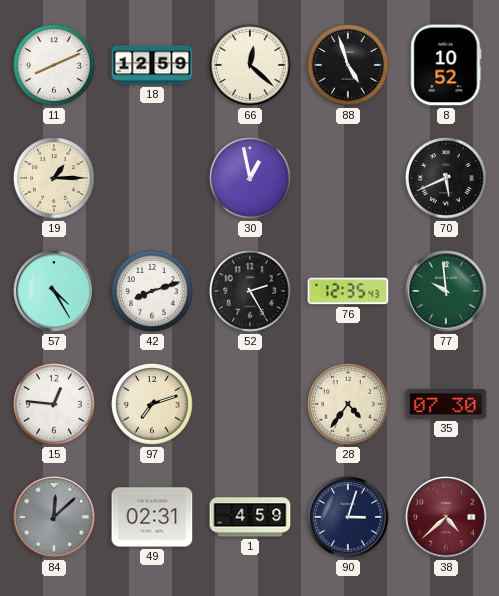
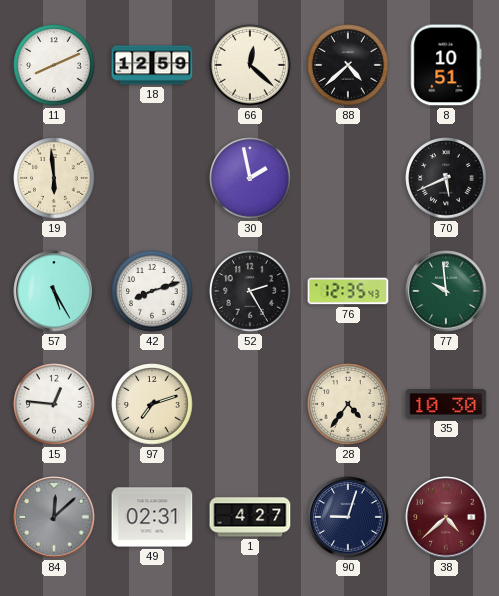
88: 4:57 -> 4:38 (348, 65)
8: 10:52 -> 10:51 (446, 65)
19: 1:15 -> 5:59 (54, 178)
30: 12:58 -> 1:58 (250, 178)
57: 4:25 -> 5:25 (54, 291)
35: 07:30 -> 10:30 (446, 405)
1: 4:59 -> 4:27 (250, 517)
90: 3:03 -> 9:03 (348, 517)
